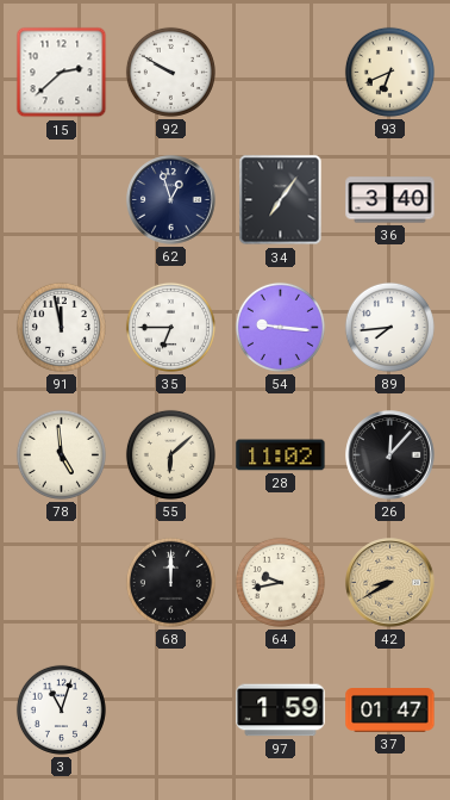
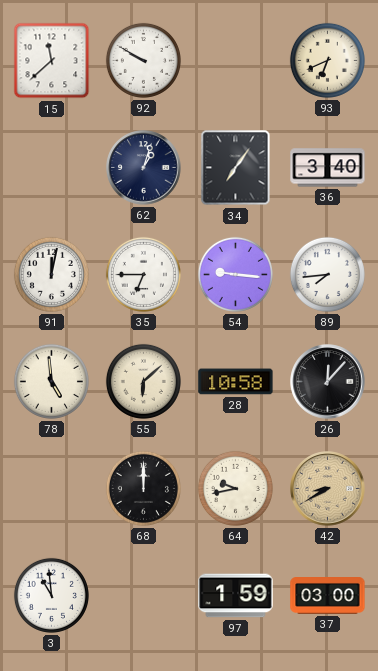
15: 2:38 -> 11:38 (52, 61)
62: 12:57 -> 1:03 (144, 168)
91: 11:58 -> 12:02 (51, 274)
28: 11:02 -> 10:58 (236, 382)
3: 11:03 -> 10:59 (51, 595)
37: 01:47 -> 03:00 (328, 596)
